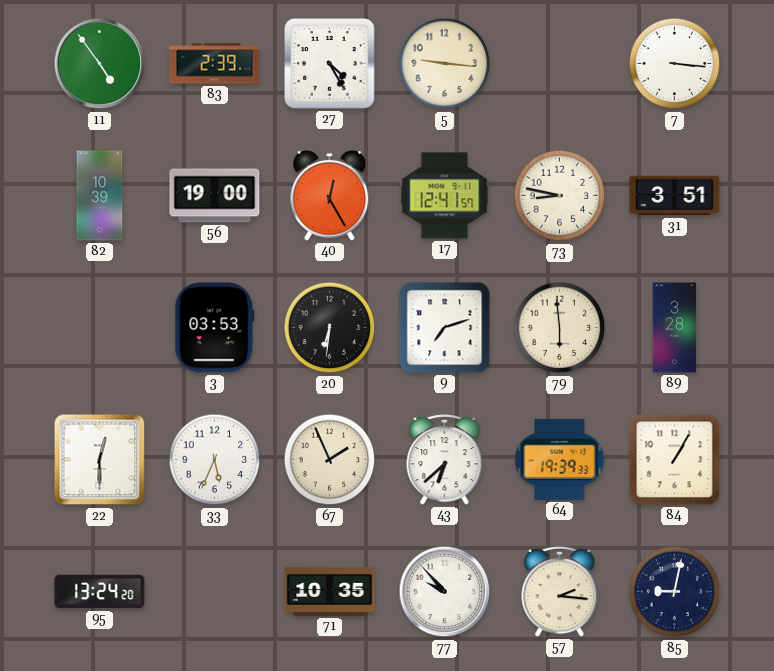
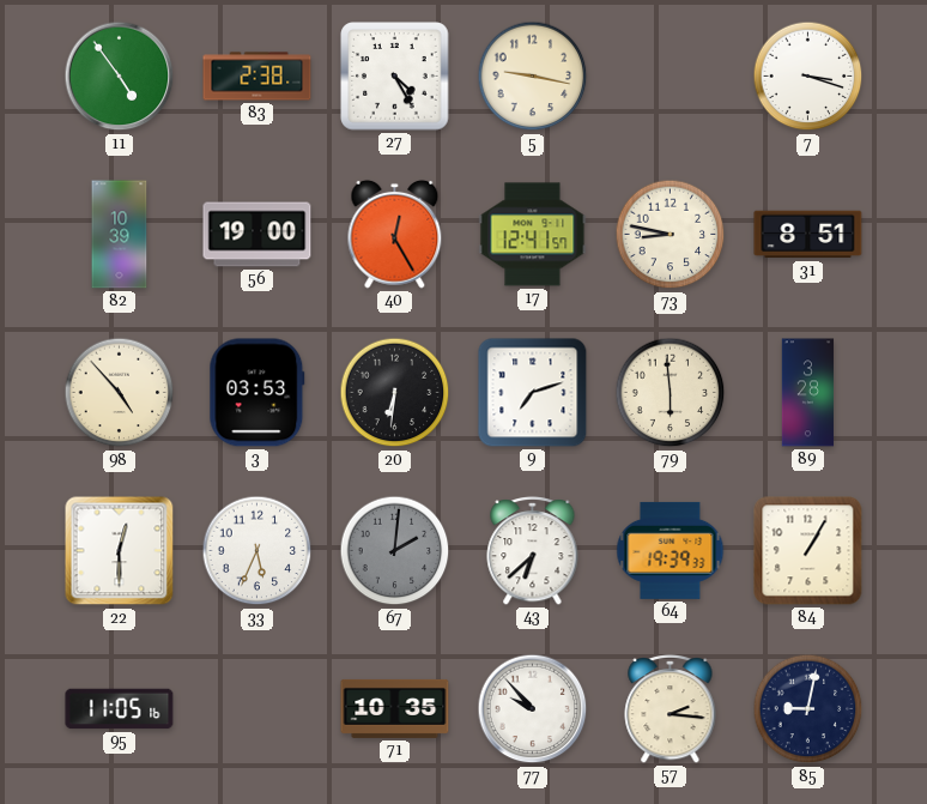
83: 2:39 -> 2:38 (257, 77)
5: 9:16 -> 9:17 (533, 77)
7: 3:16 -> 3:18 (808, 77)
31: 3:51 -> 8:51 (808, 235)
98: none -> 4:53 (120, 393)
67: 1:56 -> 2:01 (395, 551)
67 dial: cream -> grey (395, 551)
95: 13:24 -> 11:05 (120, 709)
